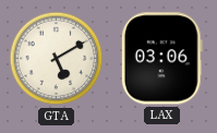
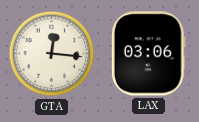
GTA: 5:10 -> 12:16 (52, 54)
